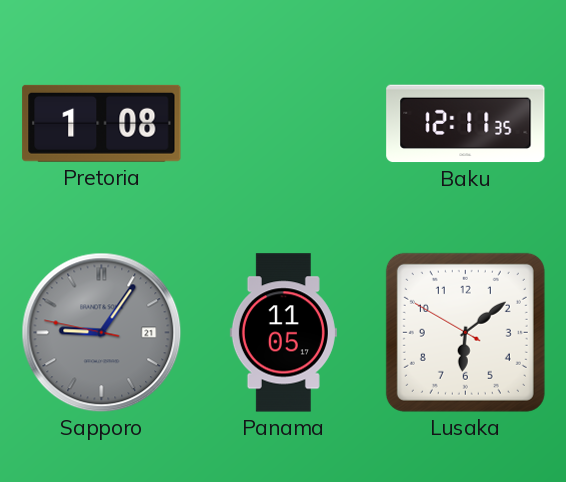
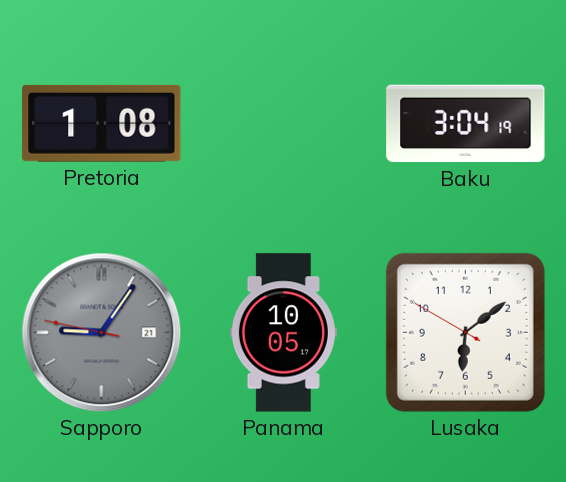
Baku: 12:11 -> 3:04 (466, 124)
Panama: 11:05 -> 10:05 (283, 333)
